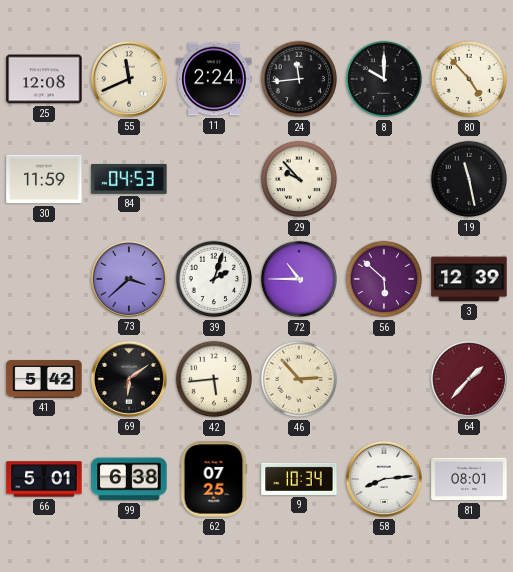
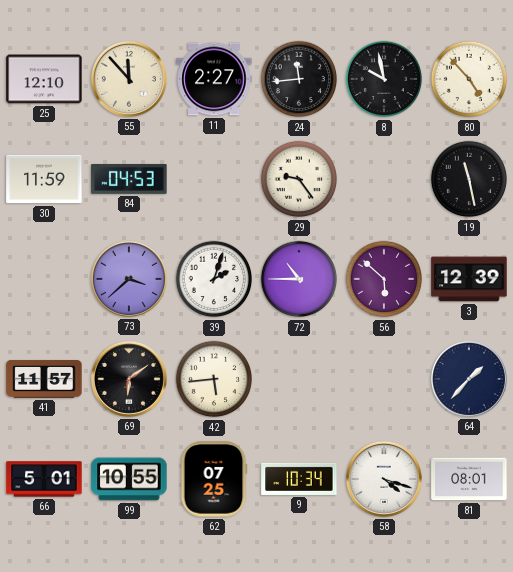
25: 12:08 -> 12:10 (44, 79)
55: 11:41 -> 11:53 (129, 79)
11: 2:24 -> 2:27 (214, 79)
8: 10:00 -> 9:58 (384, 79)
29: 9:53 -> 9:24 (299, 179)
41: 5:42 -> 11:57 (44, 379)
46: 2:53 -> none (299, 379)
64 dial: burgundy -> navy (469, 379)
99: 6:38 -> 10:55 (129, 479)
58: 8:14 -> 4:18 (384, 479)
